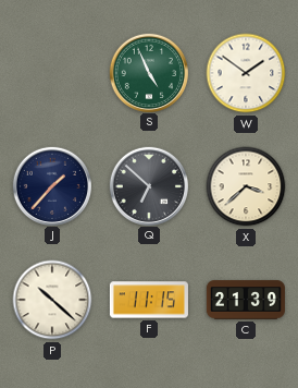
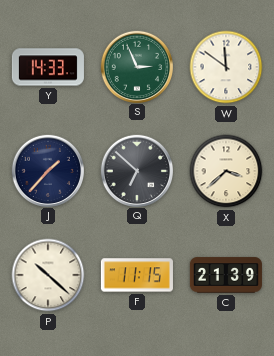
Y: none -> 14:33 (48, 67)
S: 4:56 -> 2:56 (136, 66)
W: 1:51 -> 11:51 (226, 67)
